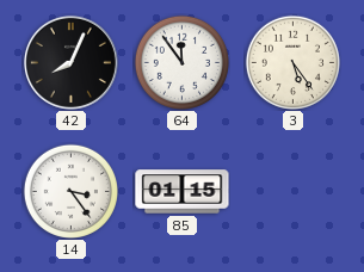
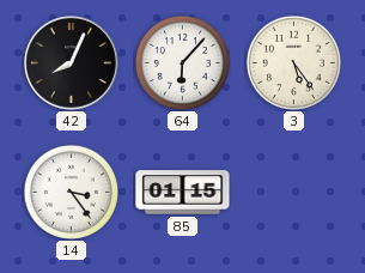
64: 11:54 -> 6:07 (182, 62)
